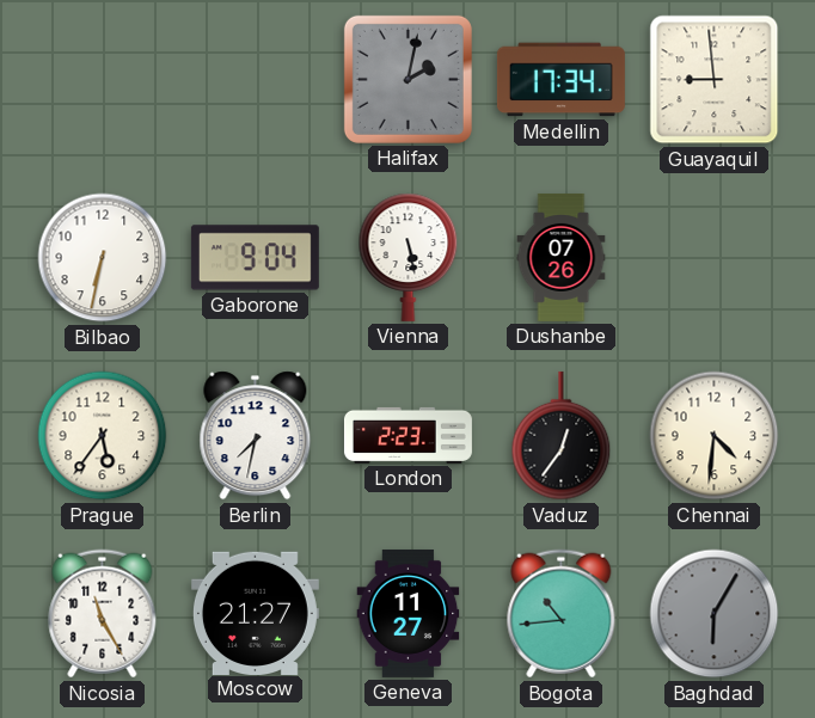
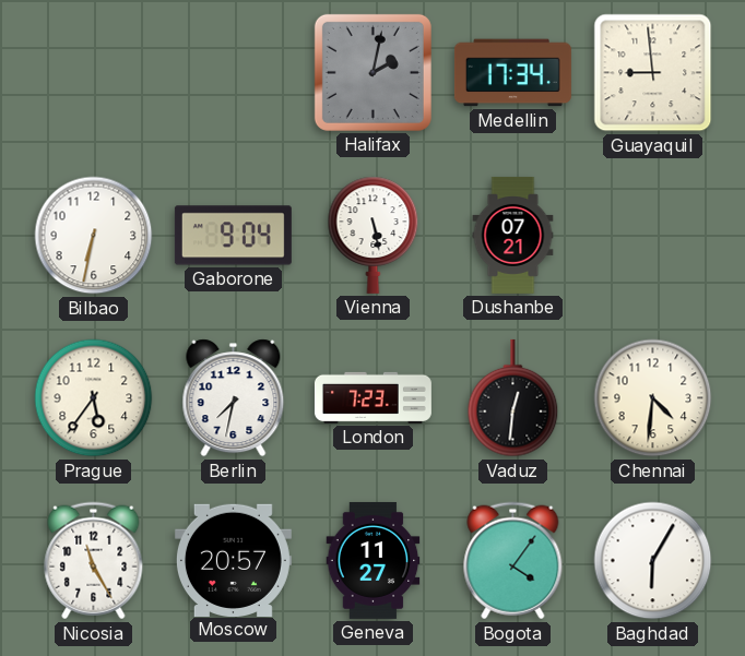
Dushanbe: 07:26 -> 07:21 (513, 235)
London: 2:23 -> 7:23 (372, 397)
Vaduz: 12:36 -> 12:31 (513, 398)
Moscow: 21:27 -> 20:57 (233, 560)
Bogota: 10:44 -> 4:06 (513, 561)
Baghdad dial: grey -> white (653, 561)
